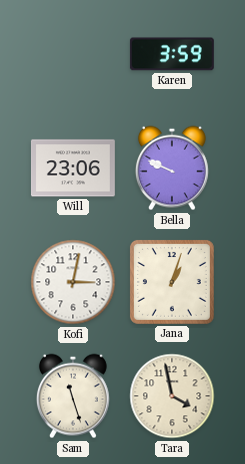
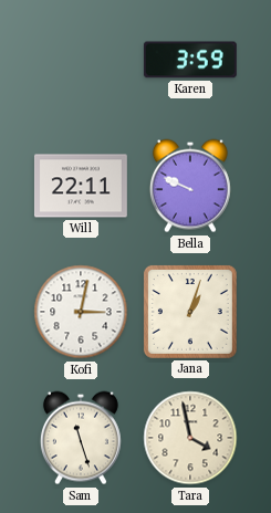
Will: 23:06 -> 22:11 (81, 186)
